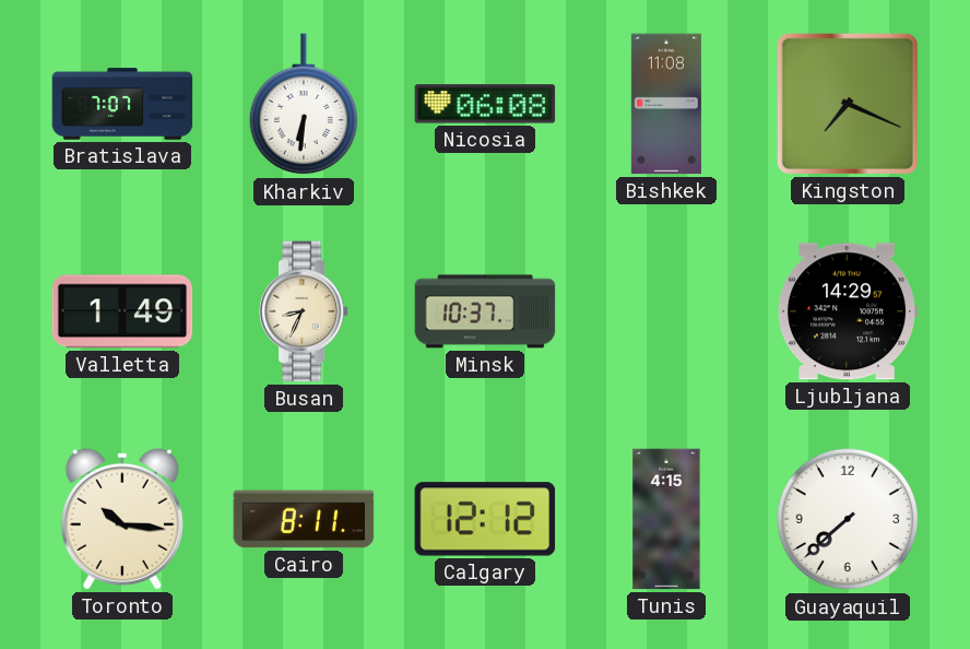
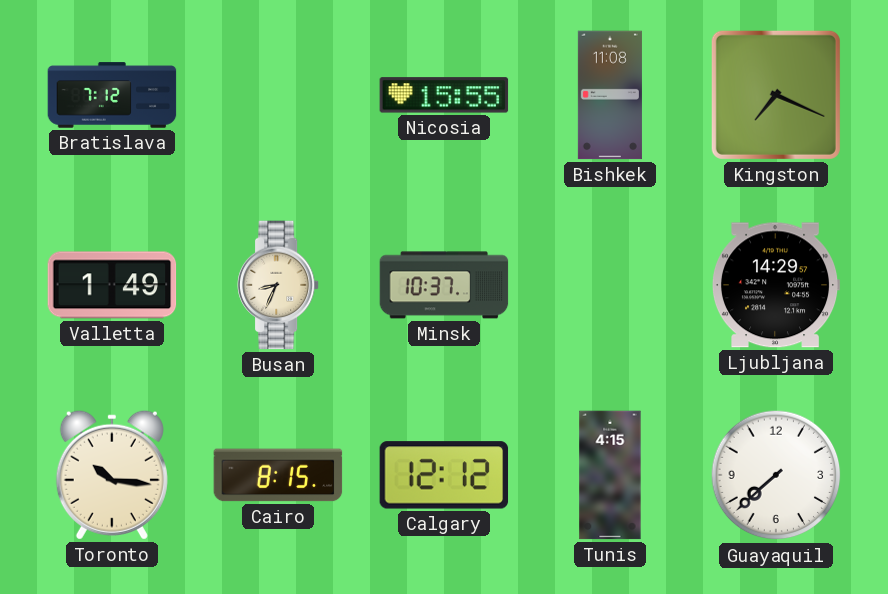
Bratislava: 7:07 -> 7:12 (112, 95)
Kharkiv: 6:31 -> none (304, 105)
Nicosia: 06:08 -> 15:55 (444, 95)
Cairo: 8:11 -> 8:15 (278, 475)
